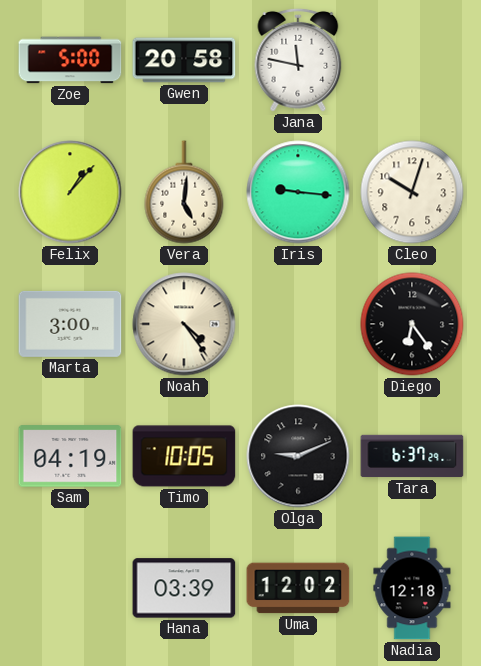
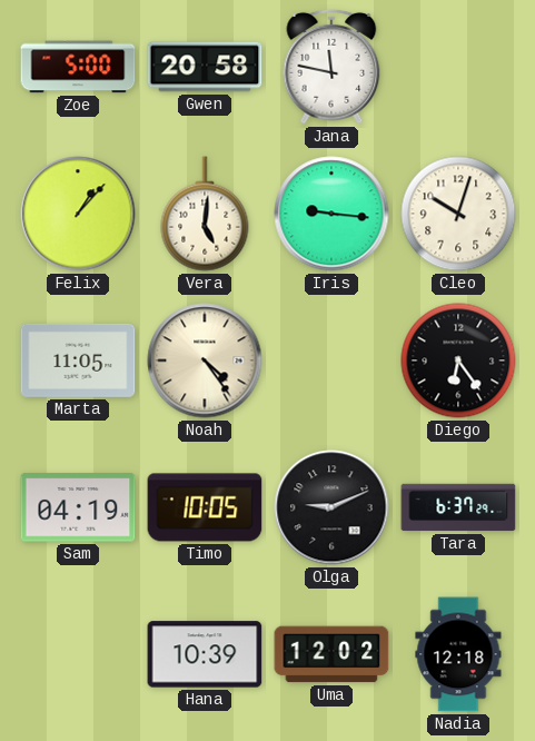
Marta: 3:00 -> 11:05 (78, 360)
Hana: 03:39 -> 10:39 (205, 654)
